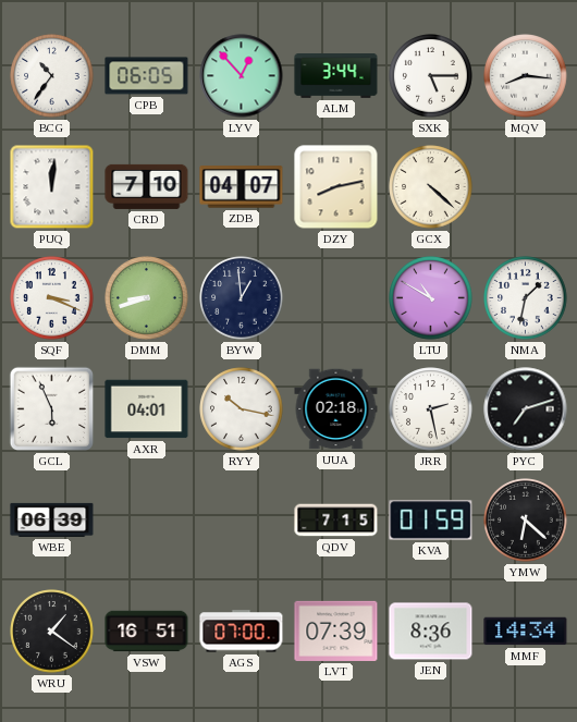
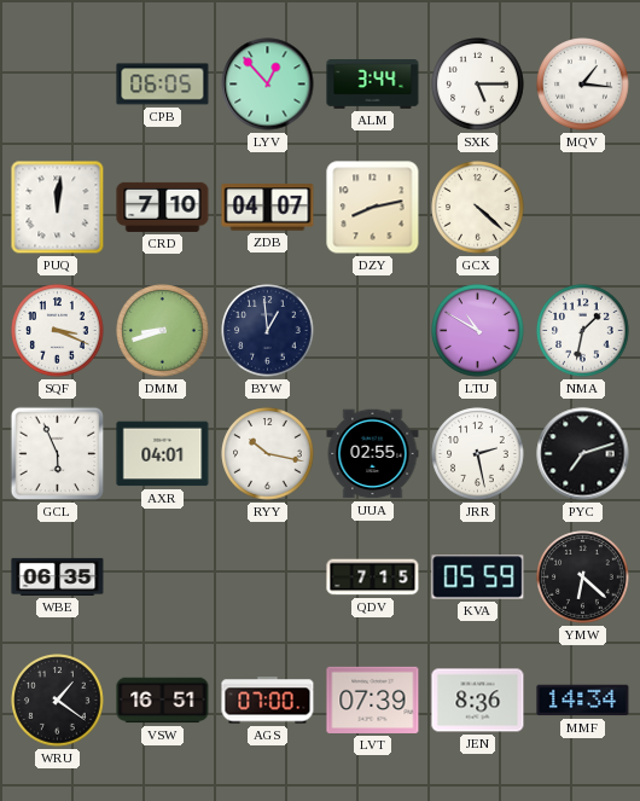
BCG: 10:36 -> none (52, 76)
MQV: 8:16 -> 1:16 (583, 85)
UUA: 02:18 -> 02:55 (373, 454)
WBE: 06:39 -> 06:35 (58, 576)
KVA: 01:59 -> 05:59 (478, 577)
